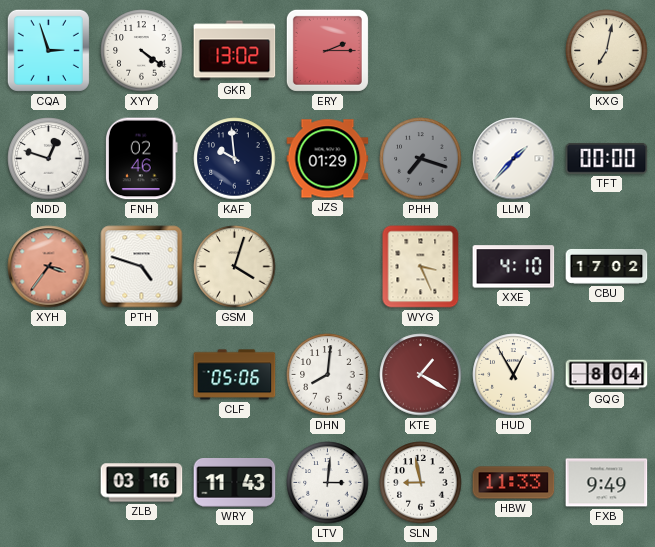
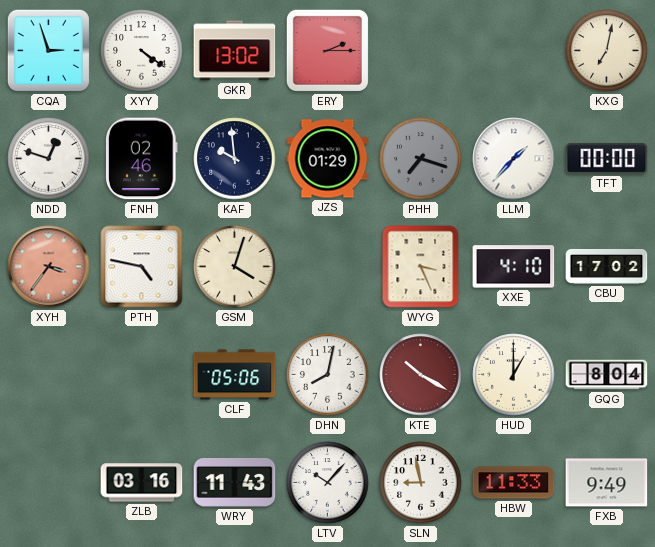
PTH: 4:48 -> 4:47 (142, 267)
DHN: 8:01 -> 8:02 (328, 375)
KTE: 1:20 -> 10:20 (421, 375)
HUD: 12:55 -> 1:00 (514, 375)
LTV: 3:01 -> 10:07 (328, 483)
